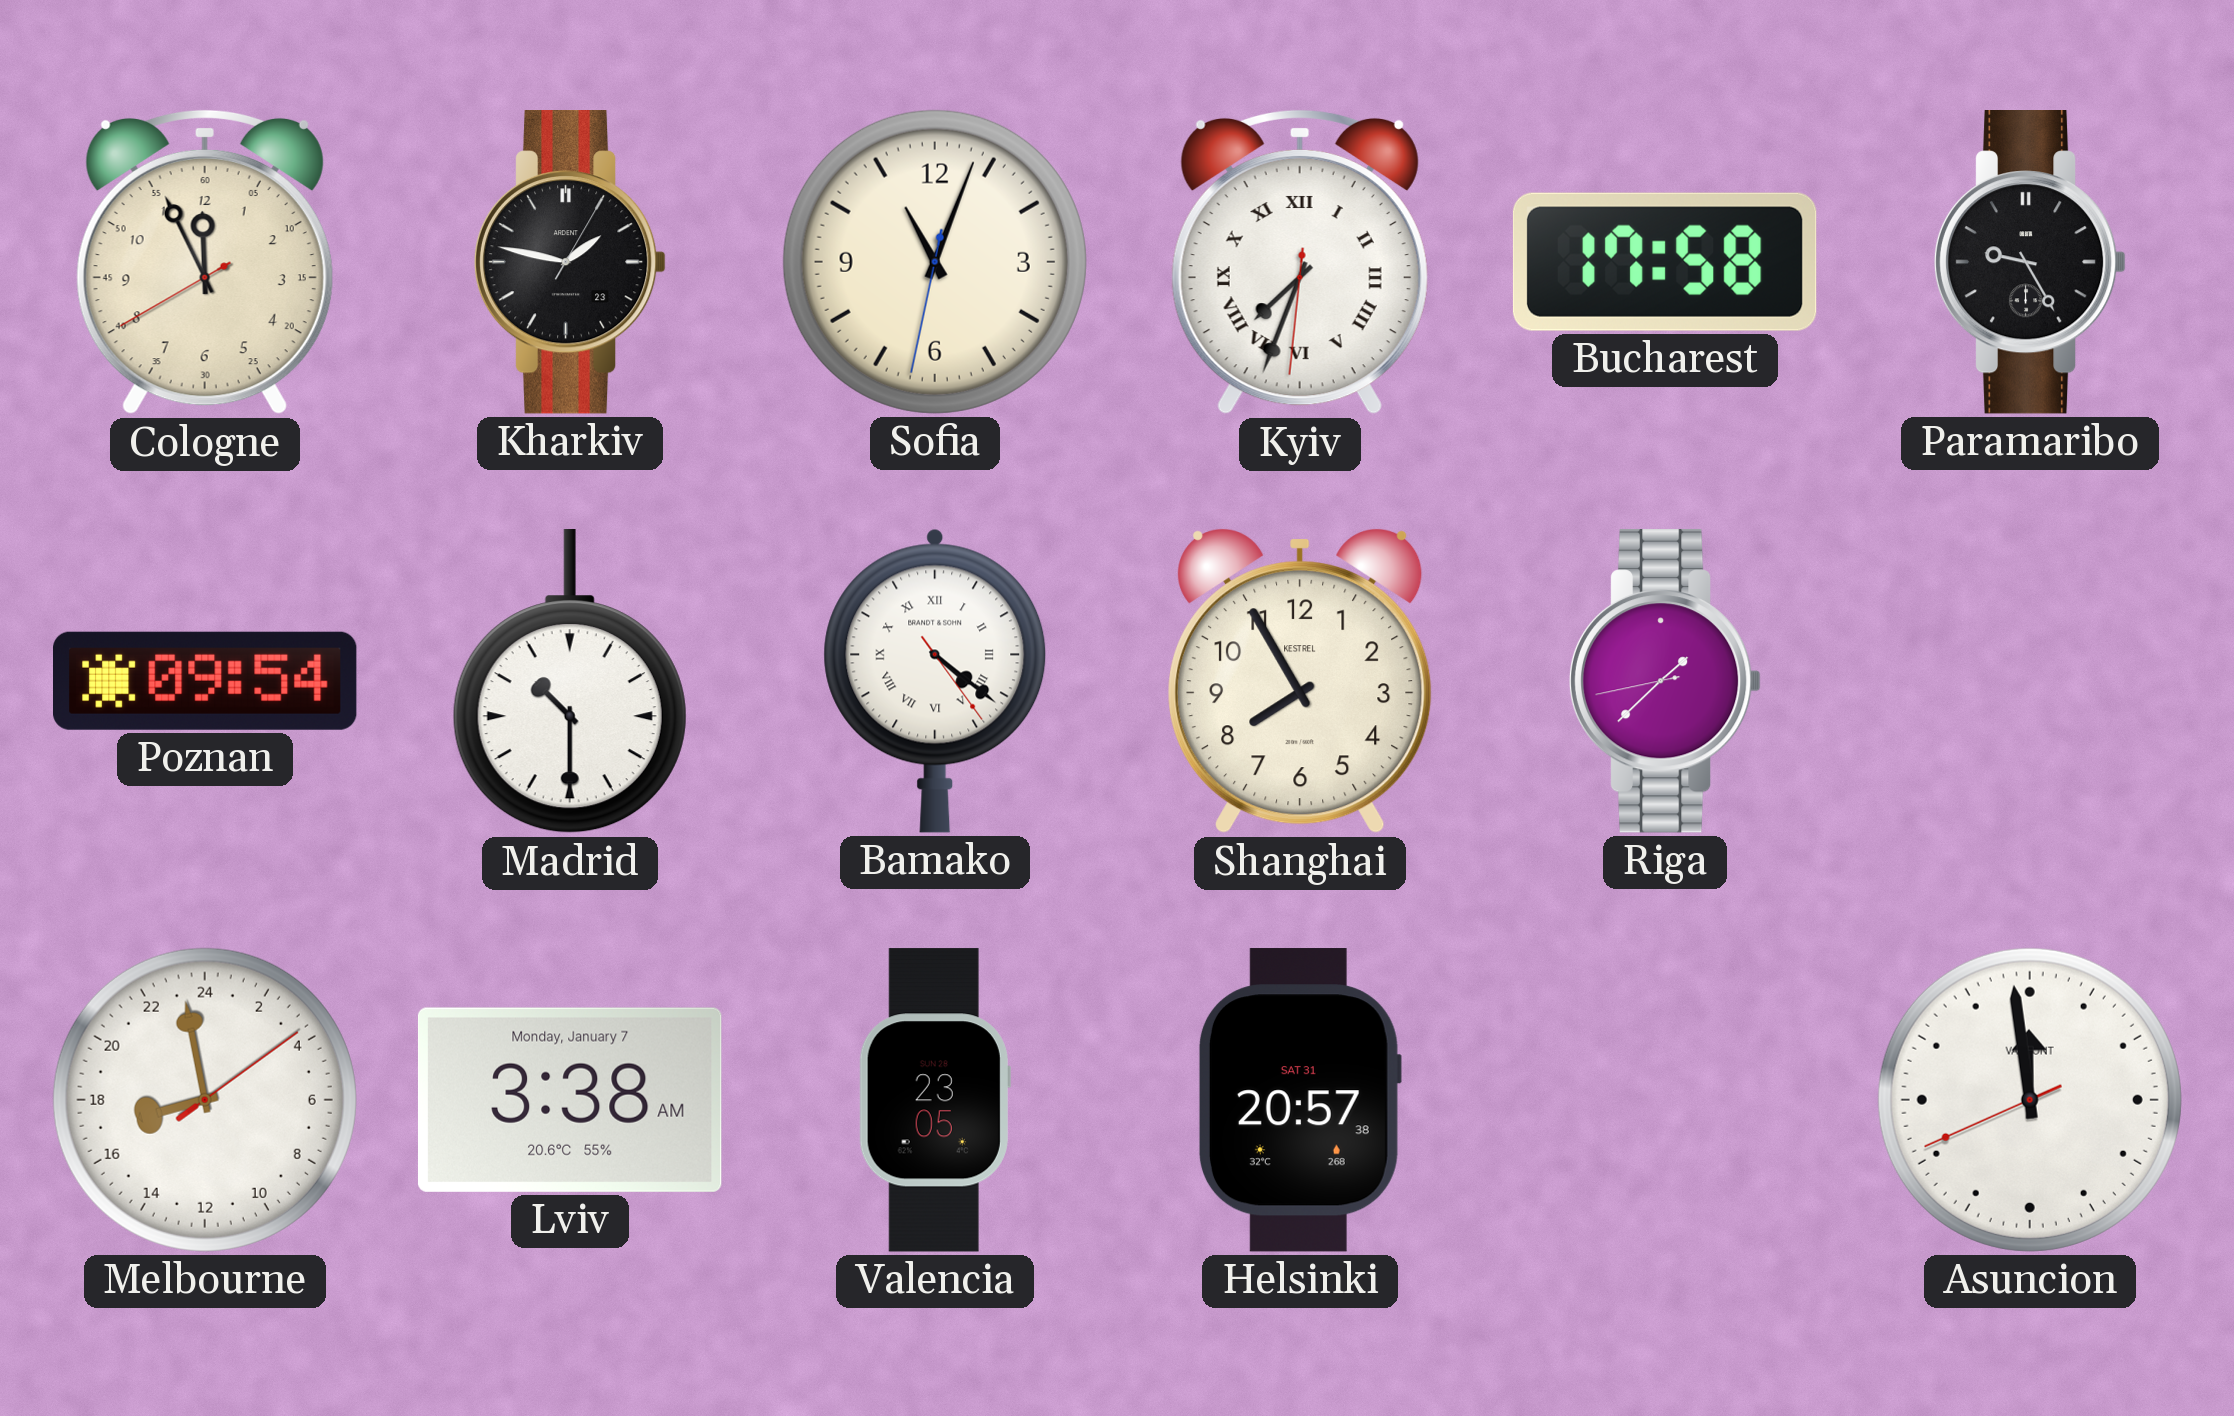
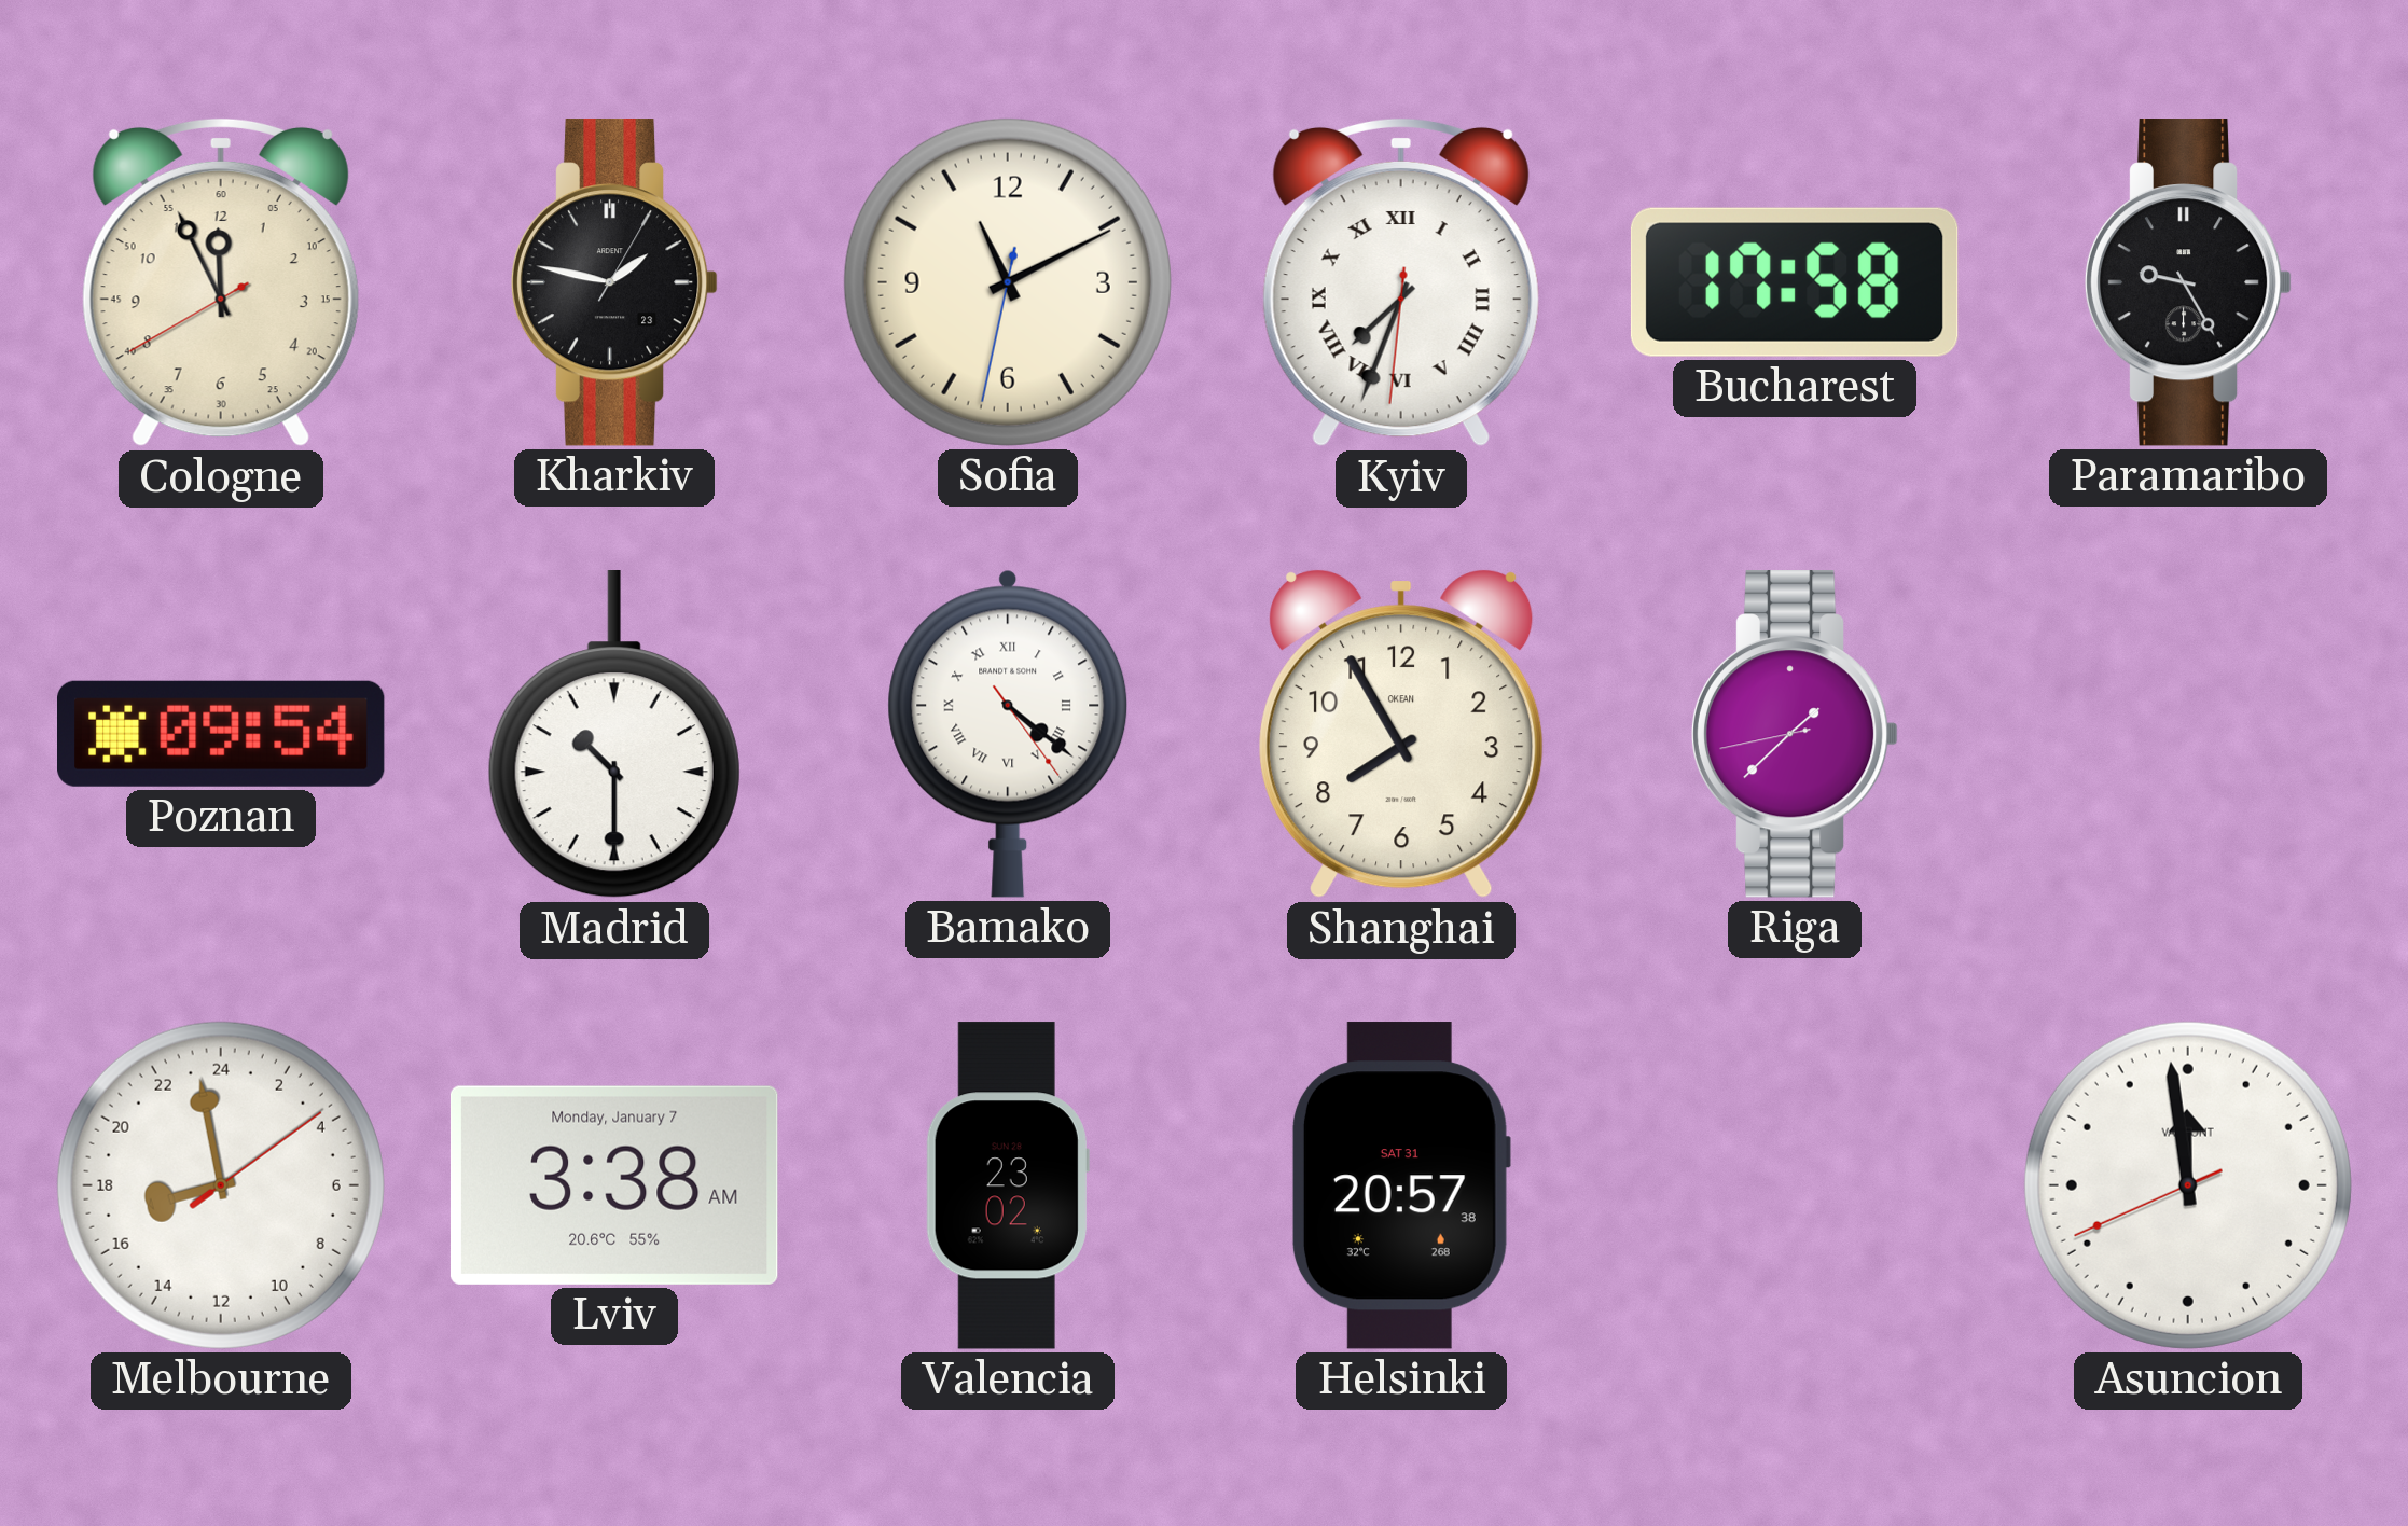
Sofia: 11:03 -> 11:10 (1008, 282)
Shanghai brand: KESTREL -> OKEAN (1401, 735)
Valencia: 23:05 -> 23:02 (1008, 1185)
